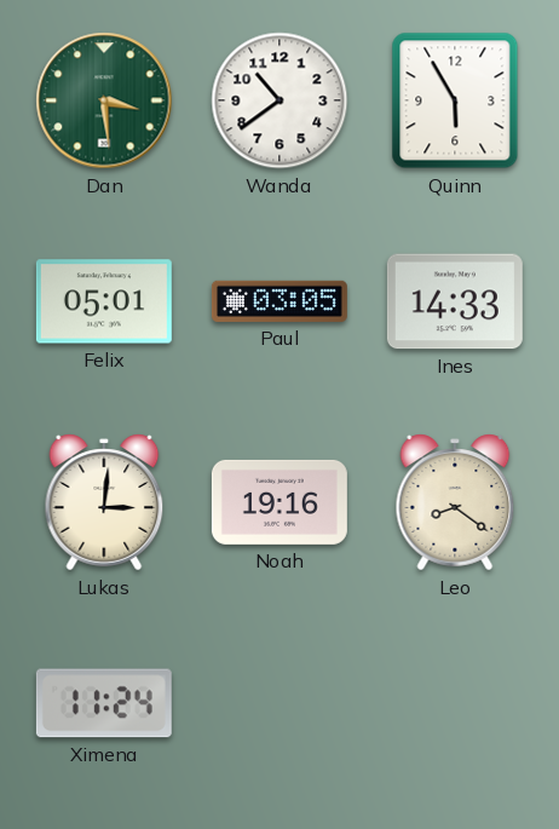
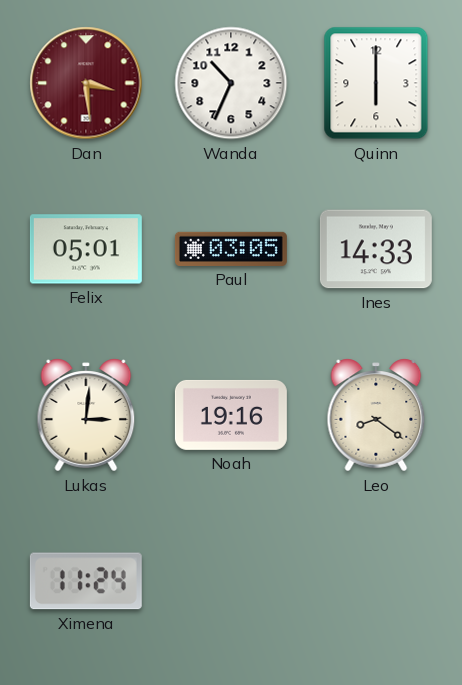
Dan dial: green -> burgundy (86, 83)
Wanda: 10:39 -> 10:34 (231, 83)
Quinn: 5:55 -> 6:00 (376, 83)
